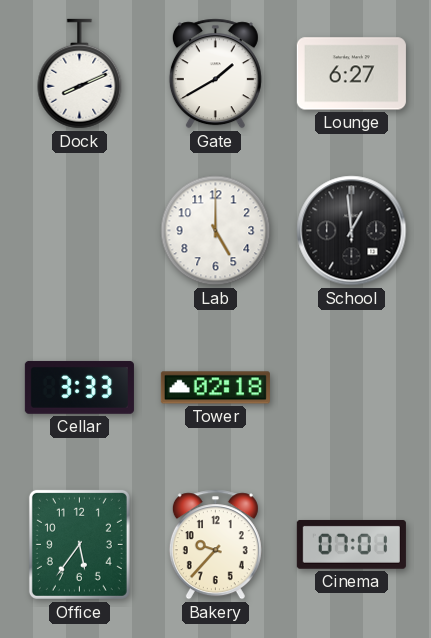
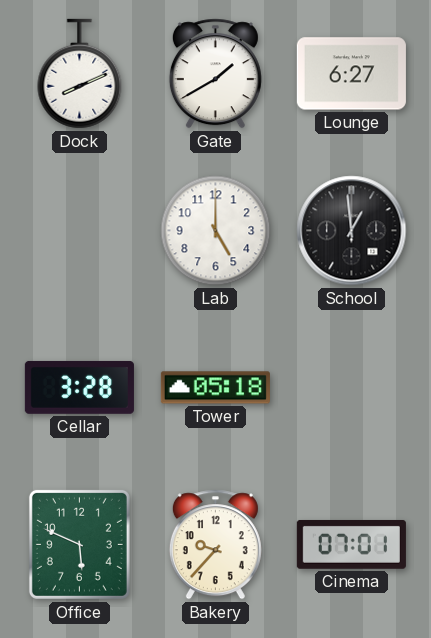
Cellar: 3:33 -> 3:28 (79, 387)
Tower: 02:18 -> 05:18 (215, 388)
Office: 5:36 -> 5:49 (79, 544)
